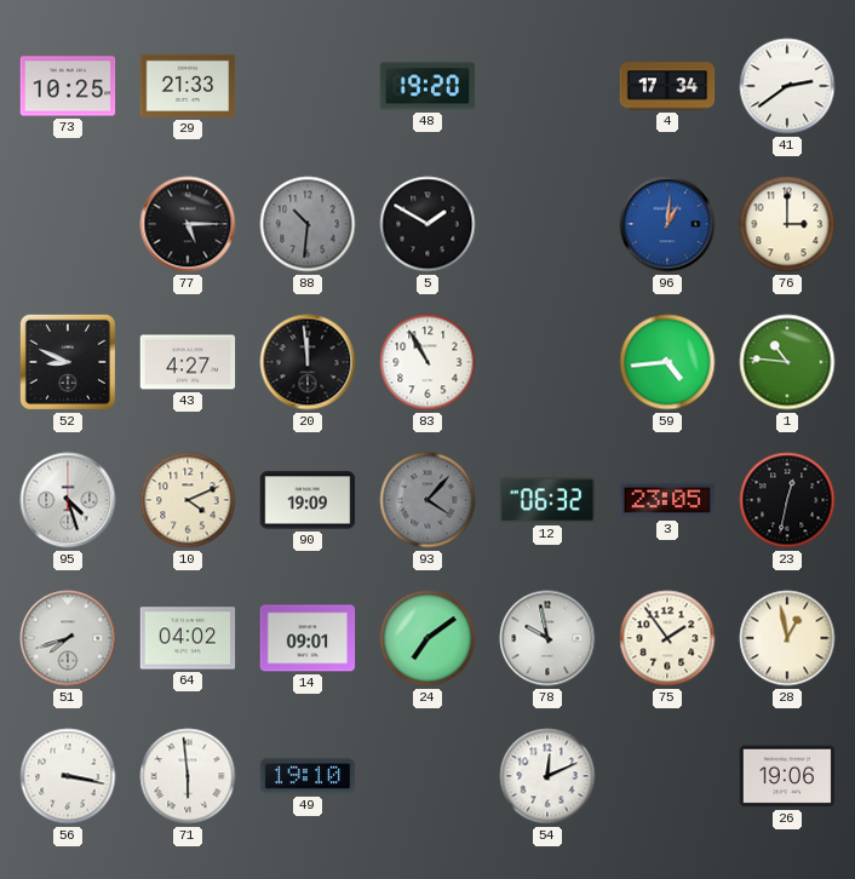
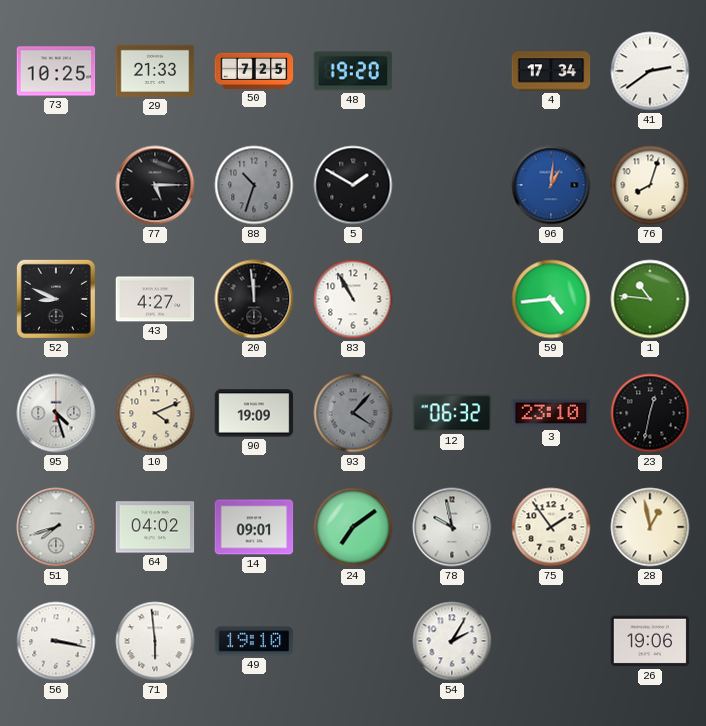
50: none -> 7:25 (254, 71)
88: 10:31 -> 10:33 (254, 185)
76: 3:00 -> 8:03 (650, 185)
3: 23:05 -> 23:10 (551, 413)
54: 12:11 -> 2:05 (452, 641)
